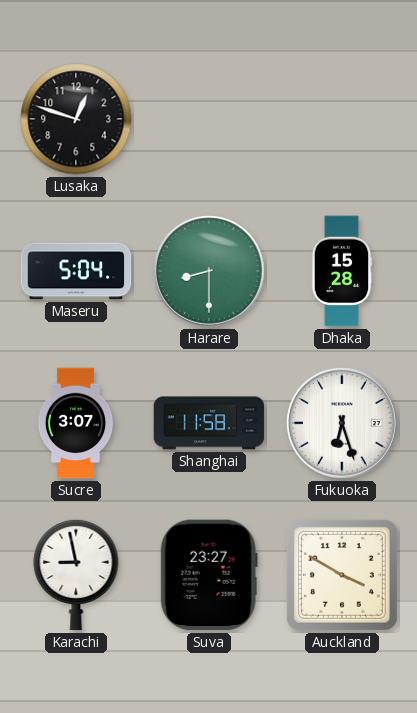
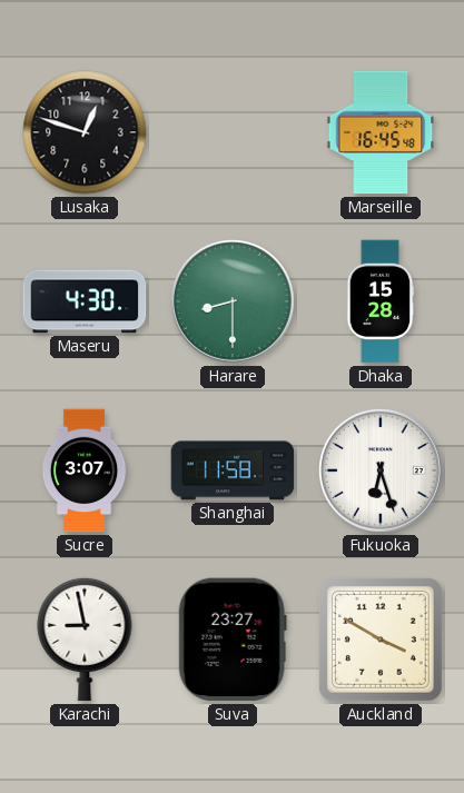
Marseille: none -> 16:45 (381, 132)
Maseru: 5:04 -> 4:30 (85, 301)
